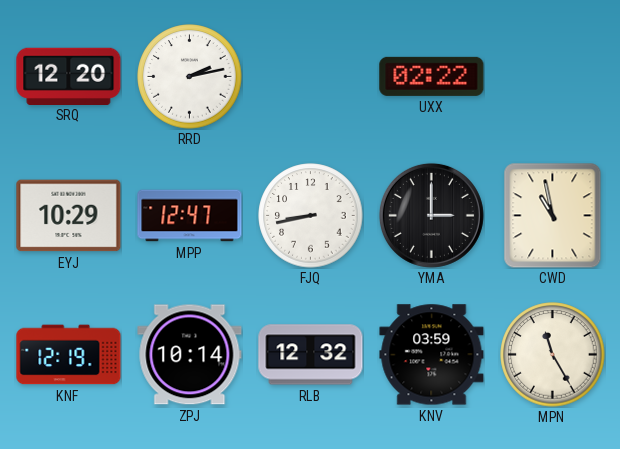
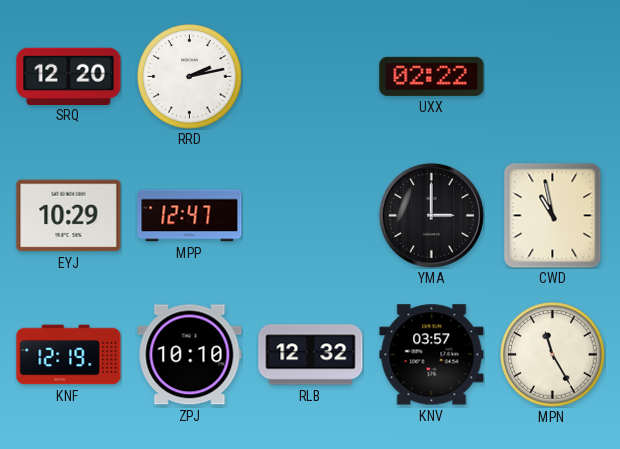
FJQ: 8:43 -> none (311, 216)
ZPJ: 10:14 -> 10:10 (190, 355)
KNV: 03:59 -> 03:57 (432, 355)
